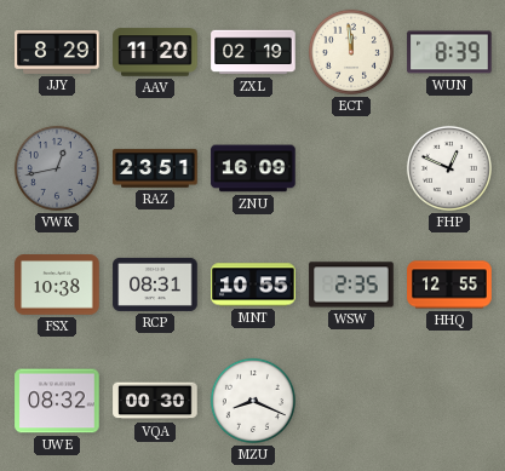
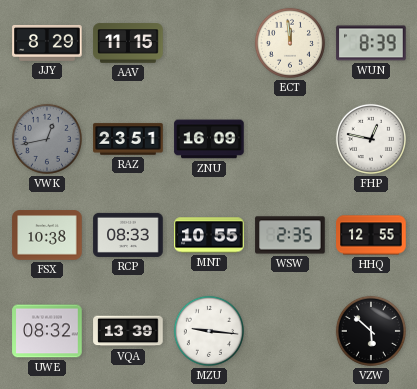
AAV: 11:20 -> 11:15 (128, 43)
ZXL: 02:19 -> none (253, 52)
FHP: 12:49 -> 12:47 (371, 139)
RCP: 08:31 -> 08:33 (128, 235)
VQA: 00:30 -> 13:39 (128, 331)
MZU: 8:19 -> 9:16 (209, 331)
VZW: none -> 5:52 (371, 331)
